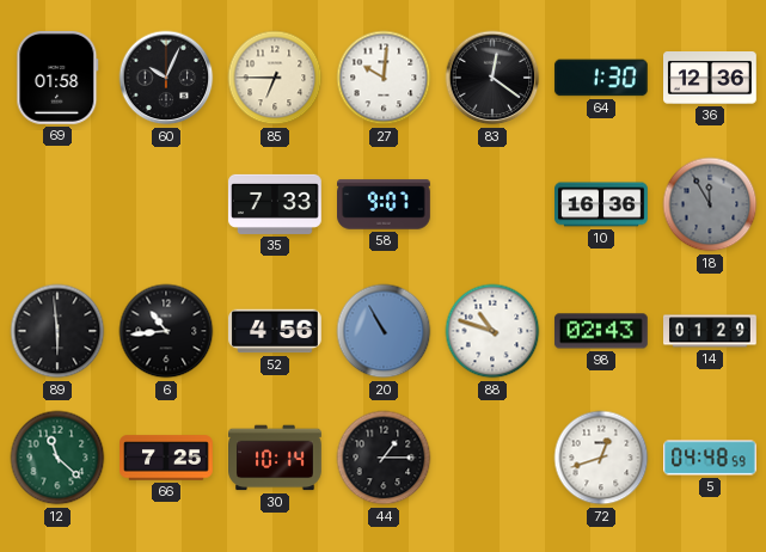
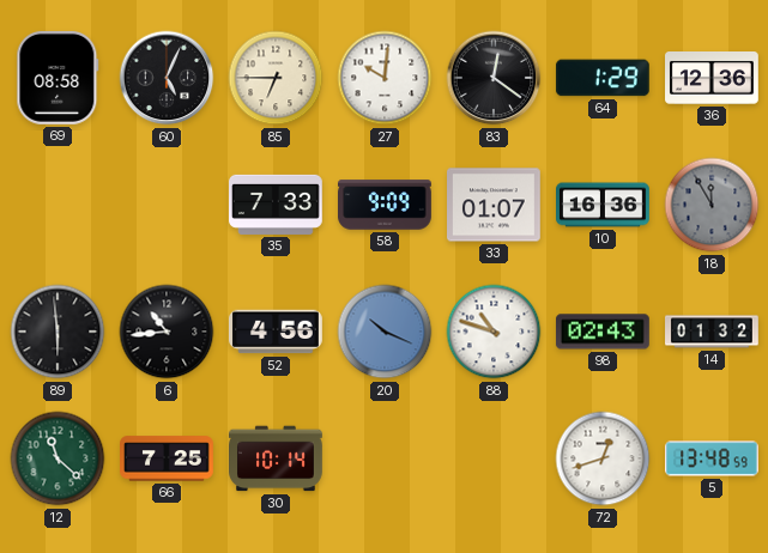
69: 01:58 -> 08:58 (58, 78)
60: 10:04 -> 5:04 (167, 78)
64: 1:30 -> 1:29 (603, 78)
58: 9:07 -> 9:09 (386, 205)
33: none -> 01:07 (495, 205)
20: 10:55 -> 10:19 (385, 332)
14: 01:29 -> 01:32 (713, 332)
44: 1:15 -> none (384, 458)
5: 04:48 -> 13:48 (713, 458)
